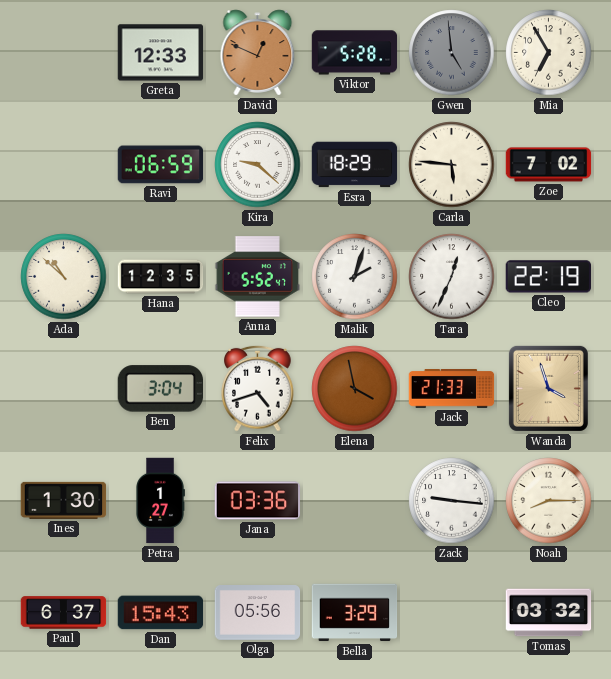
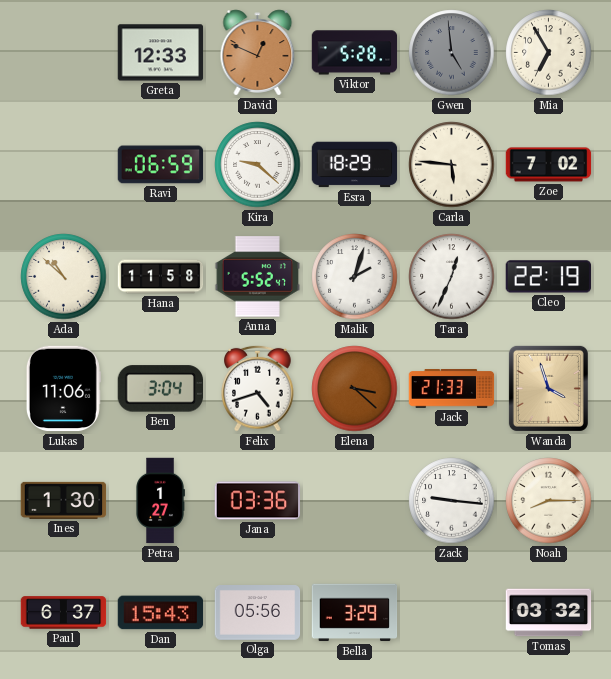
Hana: 12:35 -> 11:58 (161, 277)
Lukas: none -> 11:06 (63, 389)
Elena: 3:58 -> 3:22 (355, 389)
